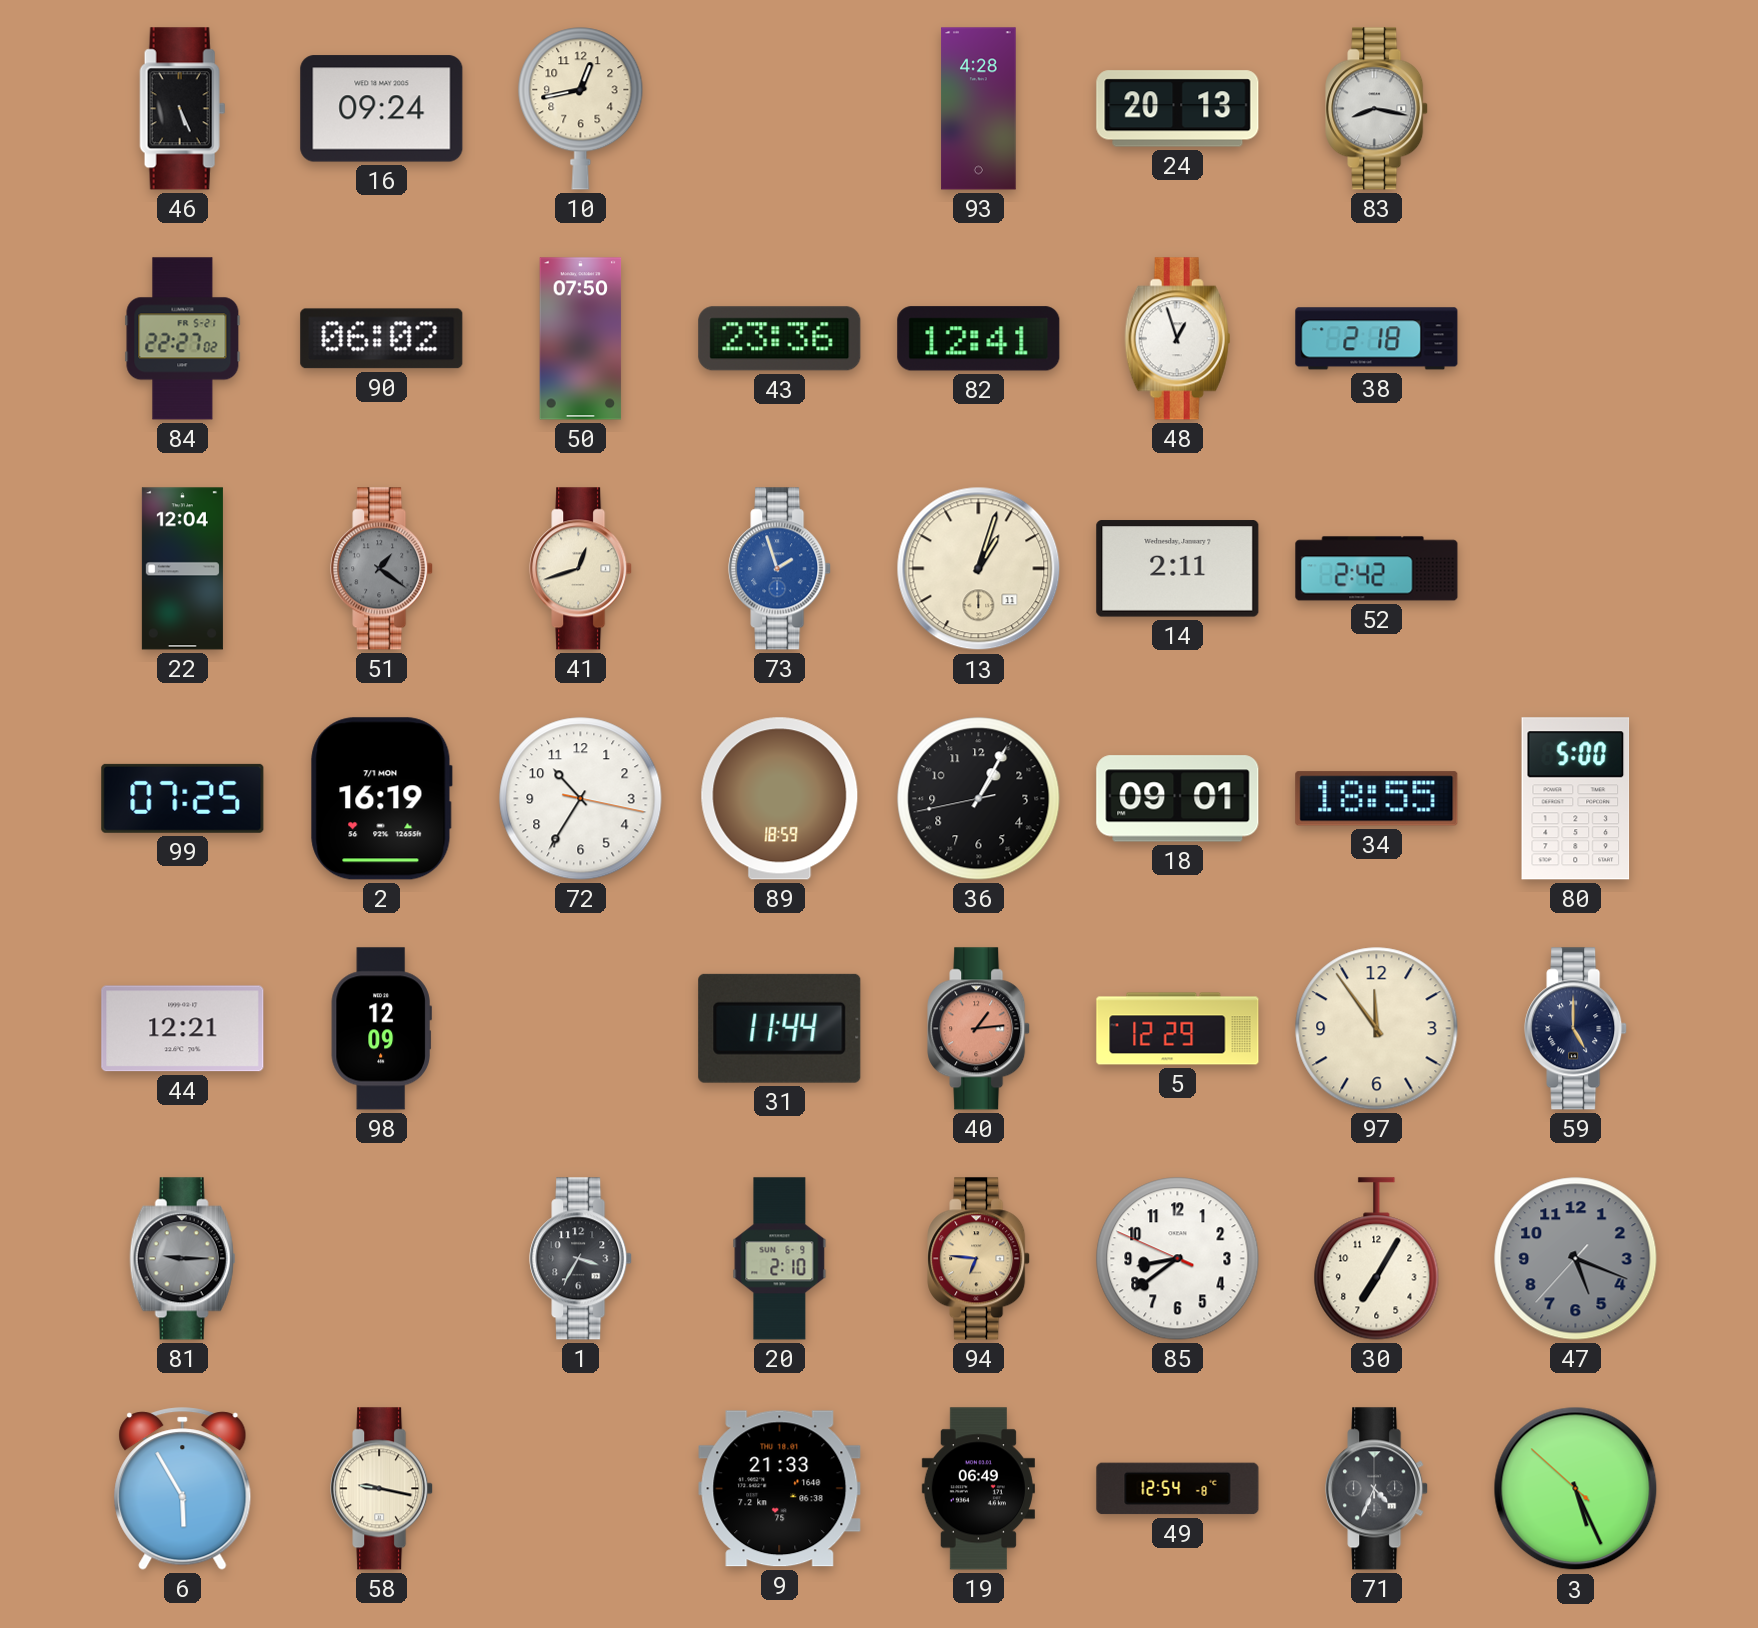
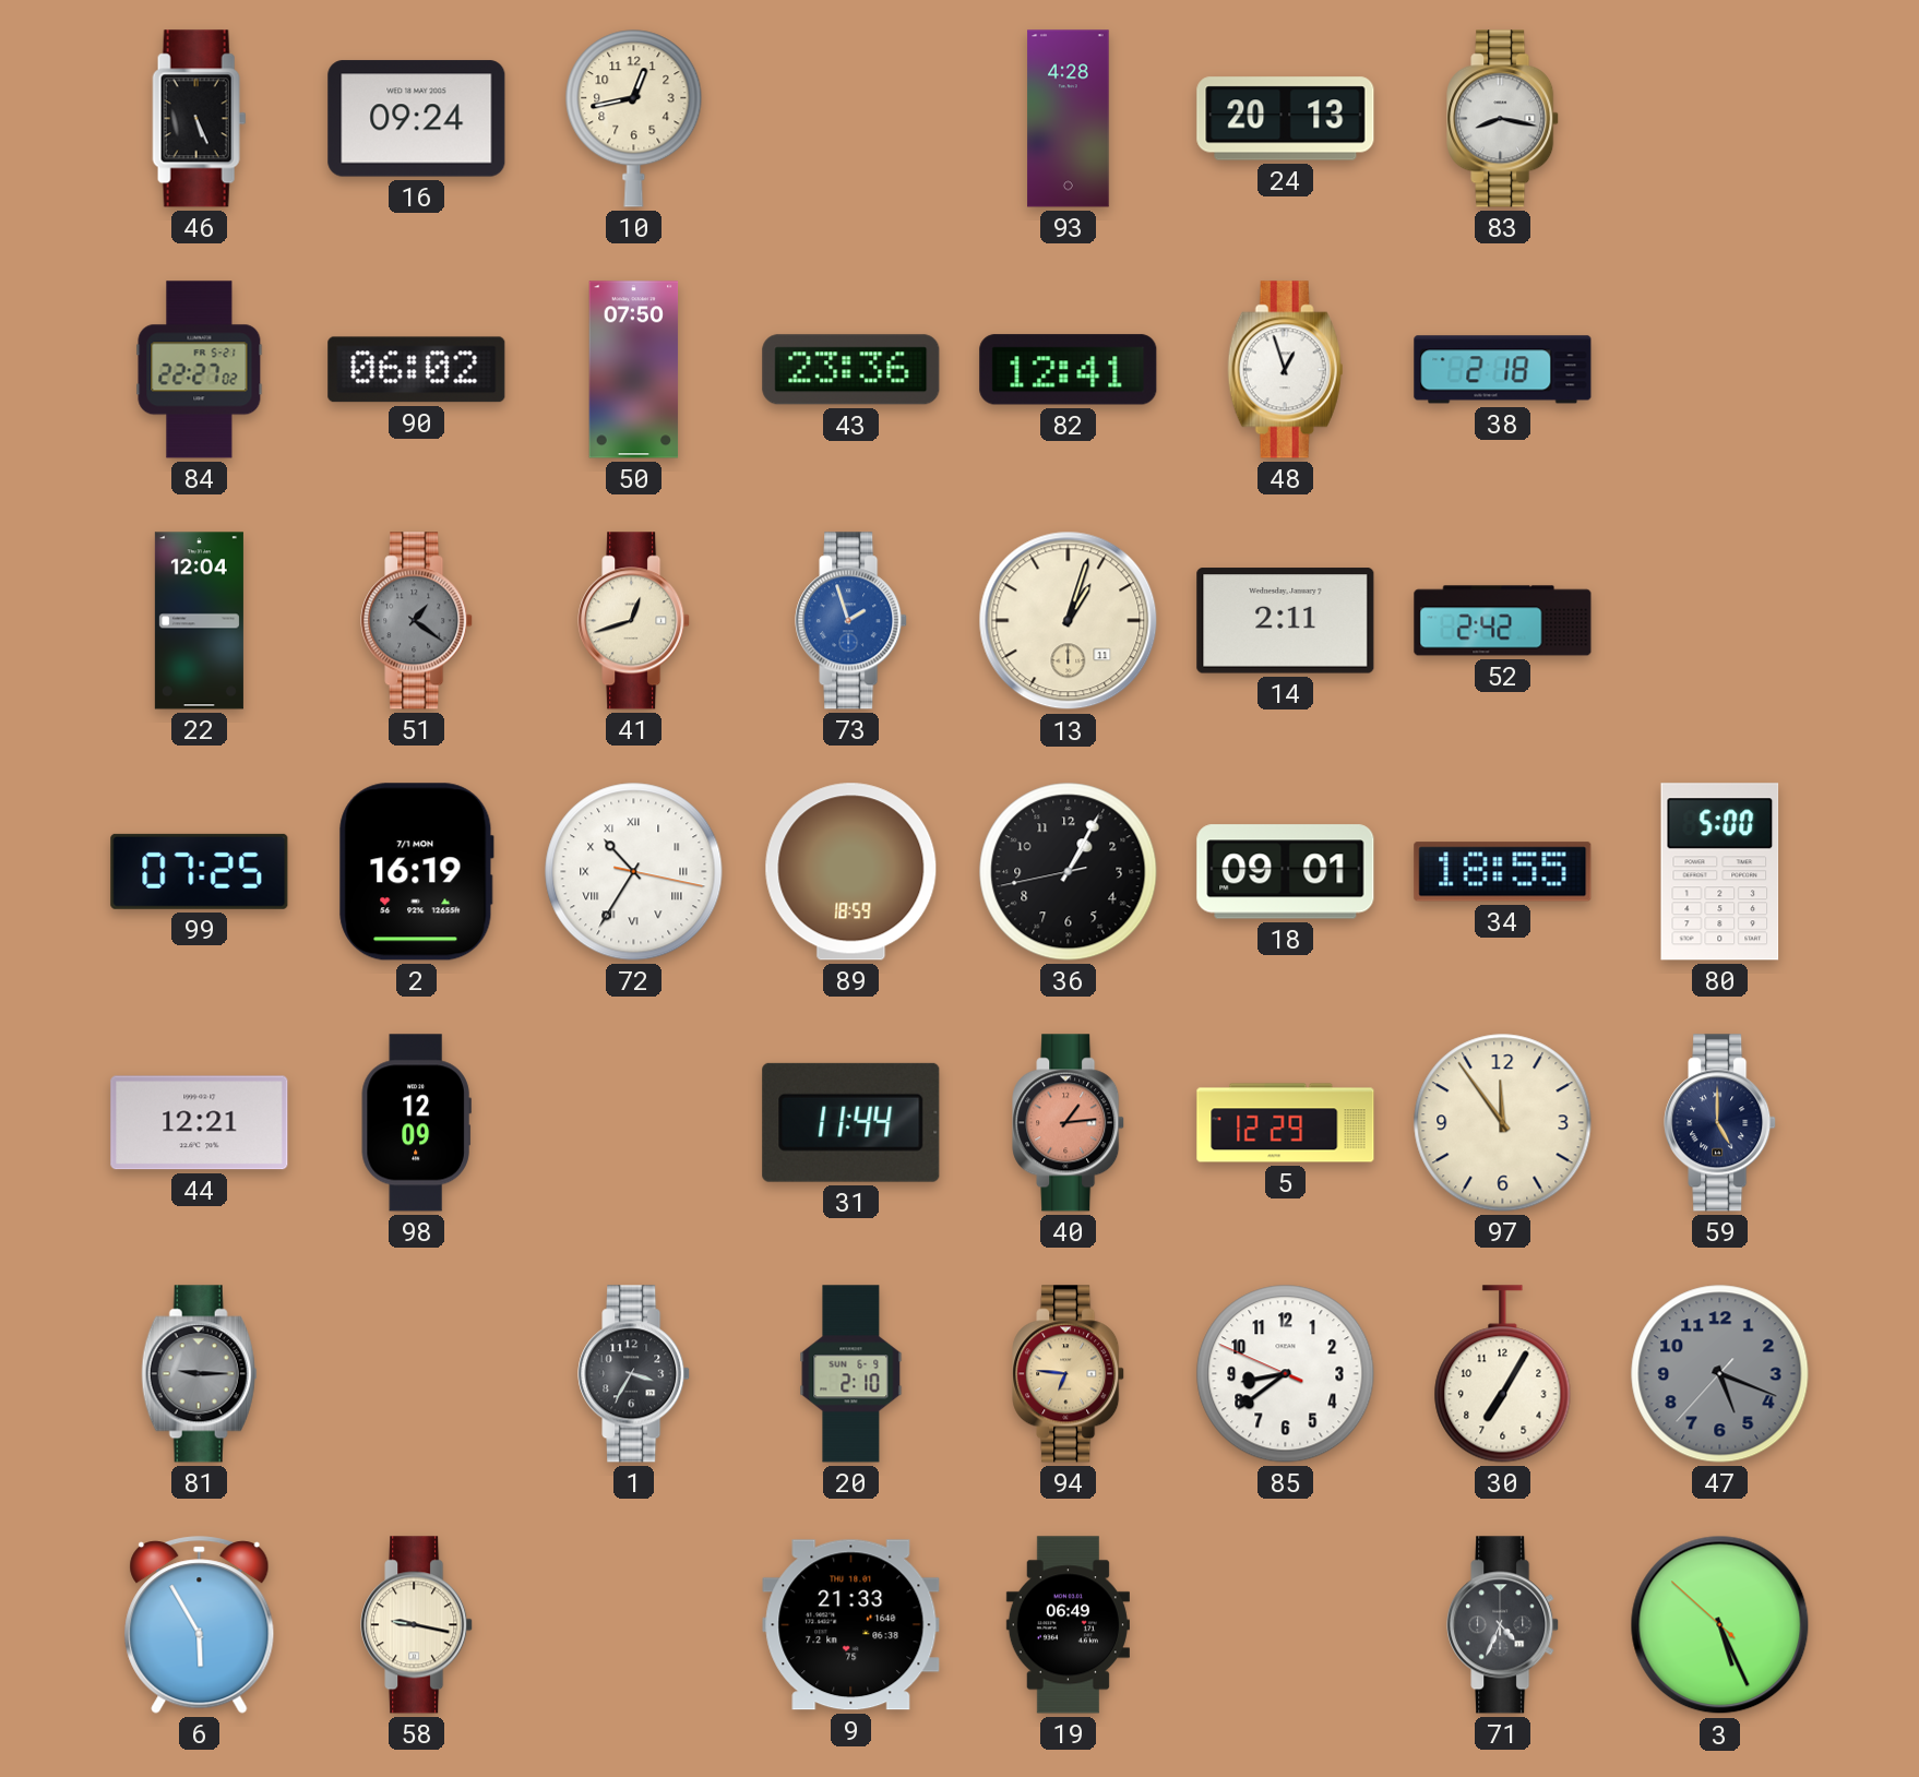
72 numerals: Arabic -> Roman (634, 872)
49: 12:54 -> none (1178, 1489)
